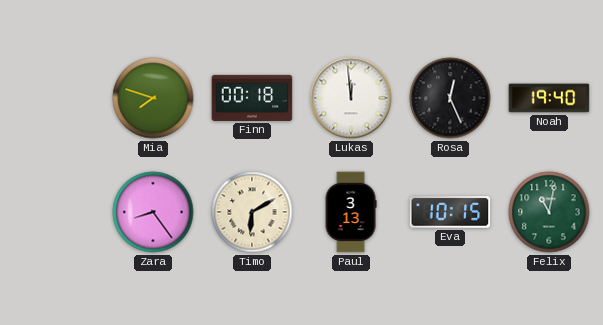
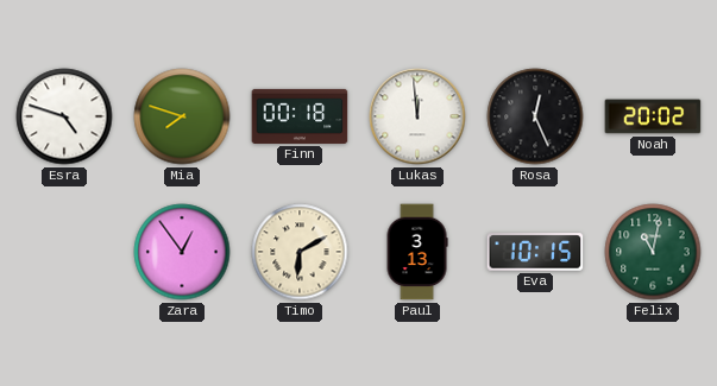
Esra: none -> 4:48 (64, 116)
Noah: 19:40 -> 20:02 (653, 116)
Zara: 8:24 -> 12:54 (182, 252)
